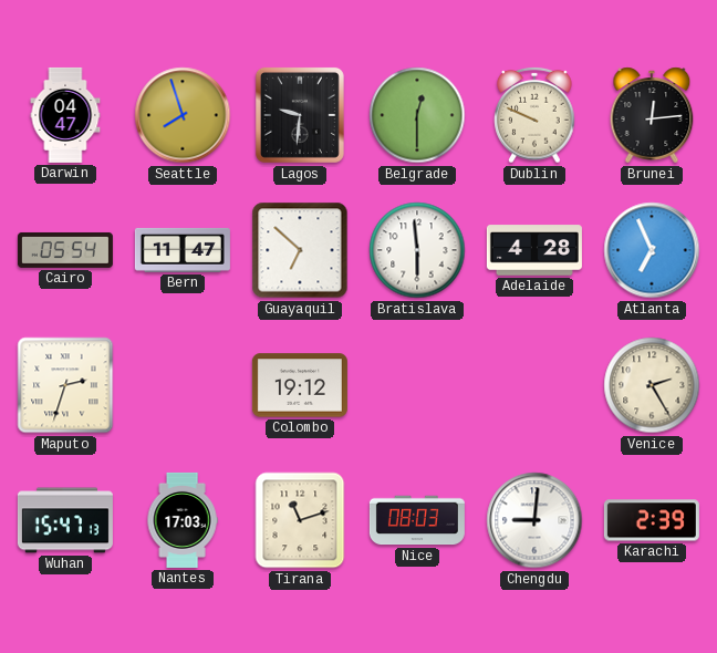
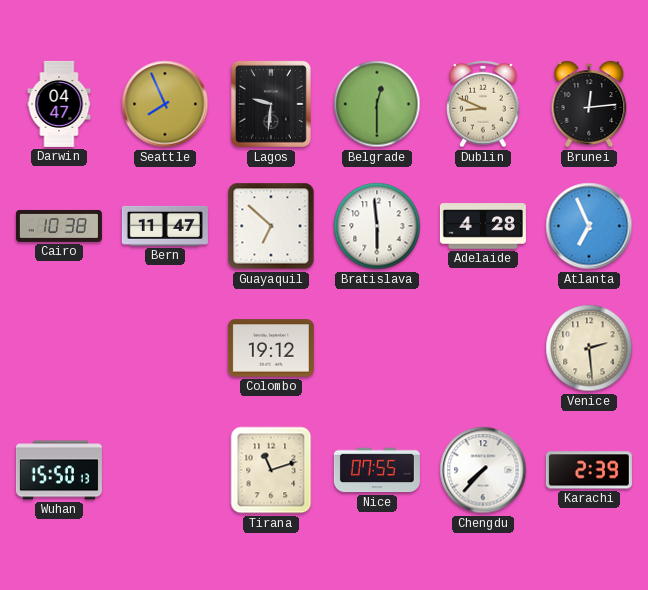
Seattle: 7:57 -> 7:56 (165, 104)
Dublin: 9:49 -> 8:49 (483, 104)
Cairo: 05:54 -> 10:38 (59, 226)
Maputo: 2:33 -> none (65, 385)
Venice: 2:25 -> 2:29 (589, 348)
Wuhan: 15:47 -> 15:50 (59, 470)
Nantes: 17:03 -> none (183, 520)
Nice: 08:03 -> 07:55 (377, 470)
Chengdu: 9:01 -> 7:37 (483, 470)
